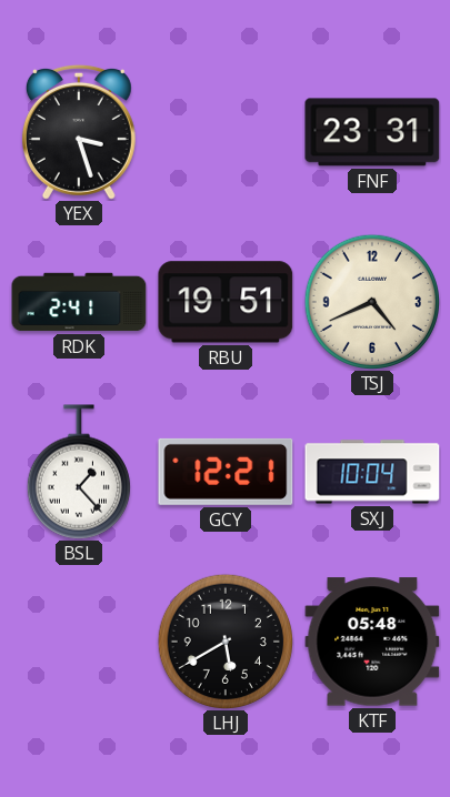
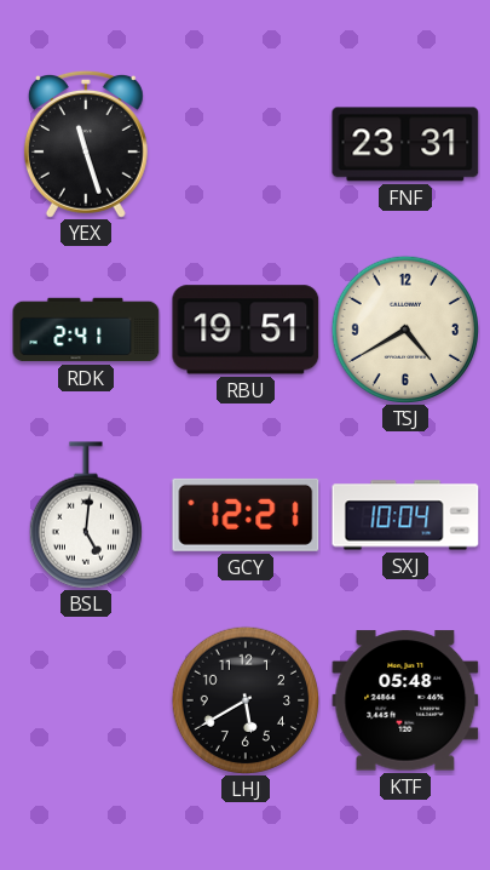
YEX: 3:27 -> 11:27 (86, 144)
TSJ: 4:41 -> 4:40 (404, 328)
BSL: 1:23 -> 5:01 (86, 515)
